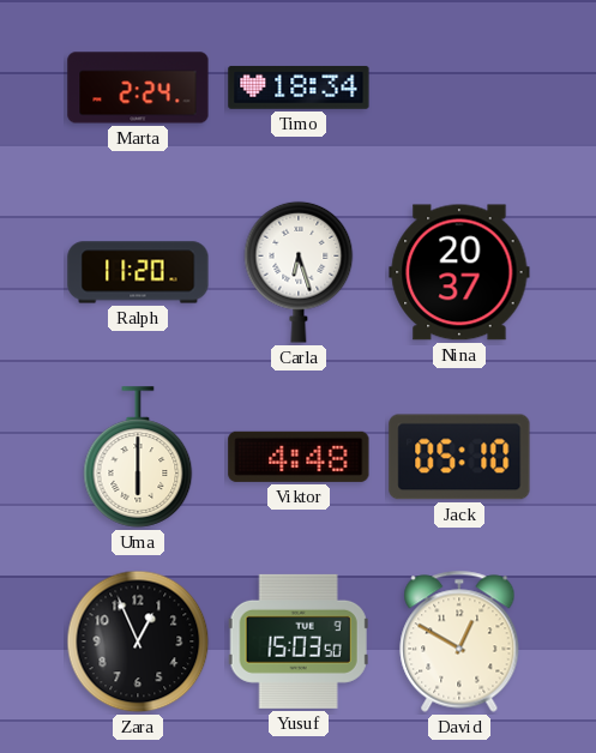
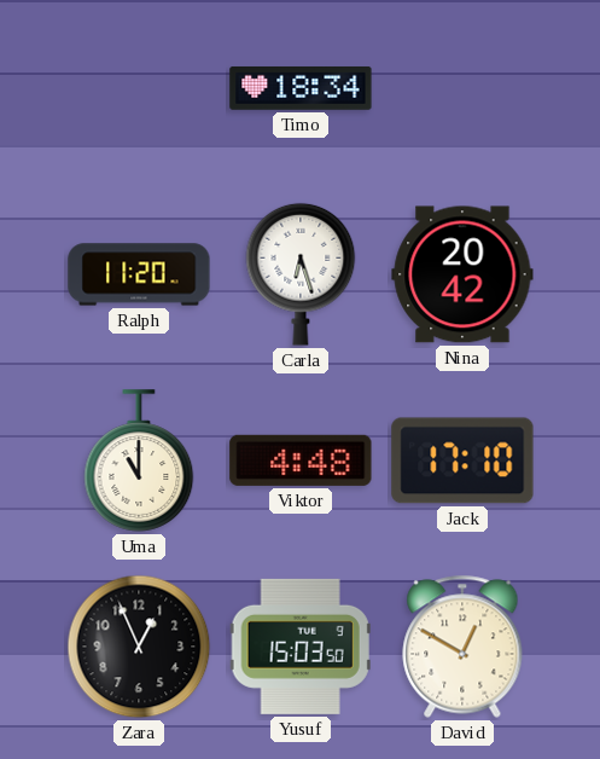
Marta: 2:24 -> none (138, 88)
Nina: 20:37 -> 20:42 (462, 274)
Uma: 6:00 -> 11:00 (139, 460)
Jack: 05:10 -> 17:10 (462, 460)
